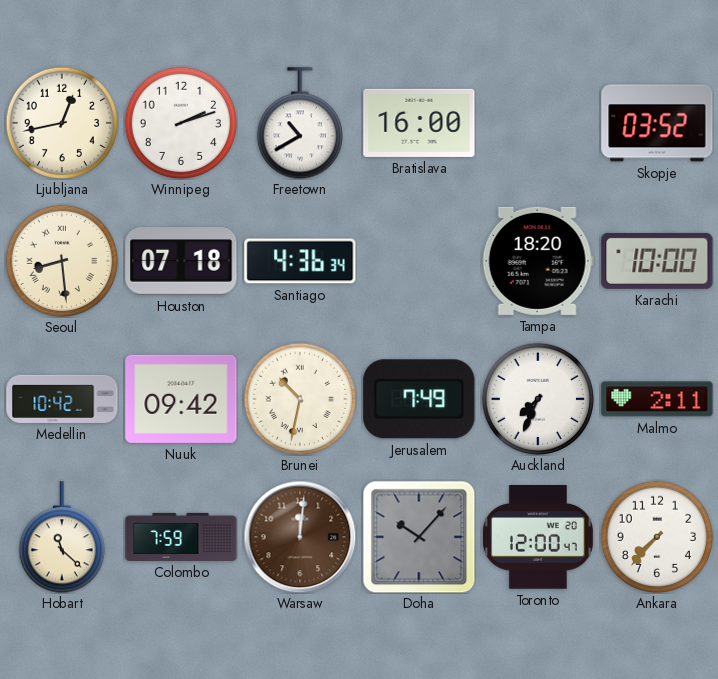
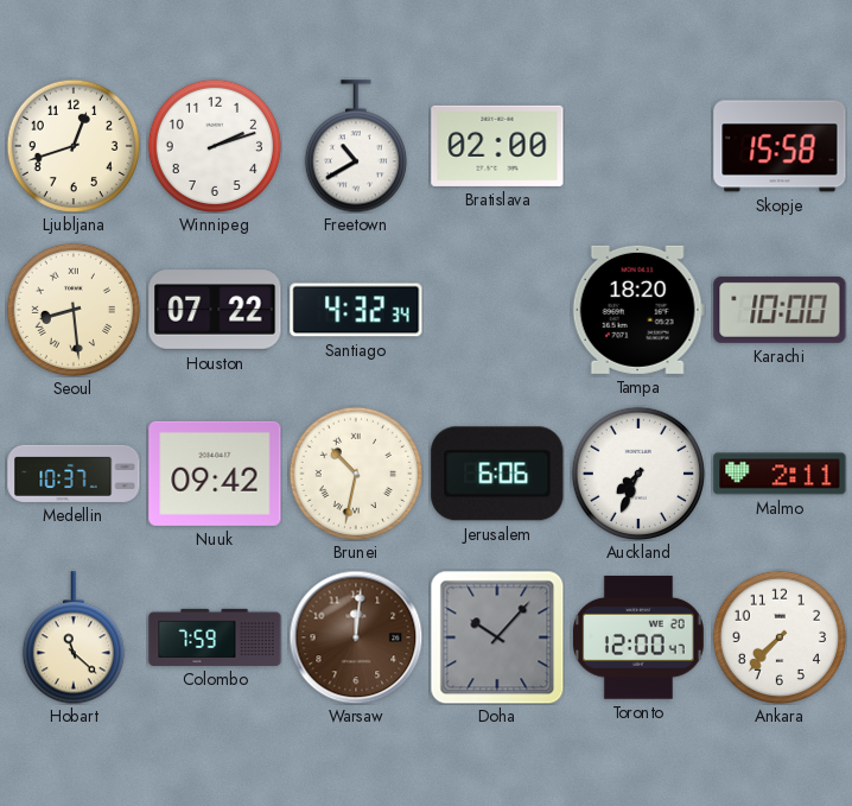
Ljubljana: 12:43 -> 12:42 (72, 145)
Bratislava: 16:00 -> 02:00 (497, 146)
Skopje: 03:52 -> 15:58 (780, 146)
Houston: 07:18 -> 07:22 (215, 310)
Santiago: 4:36 -> 4:32 (356, 310)
Medellin: 10:42 -> 10:37 (74, 474)
Jerusalem: 7:49 -> 6:06 (497, 474)
